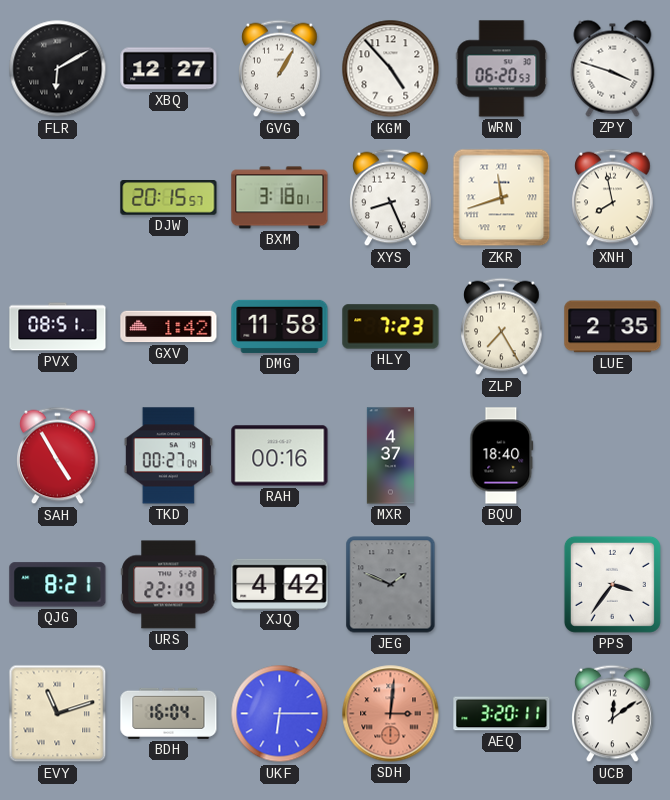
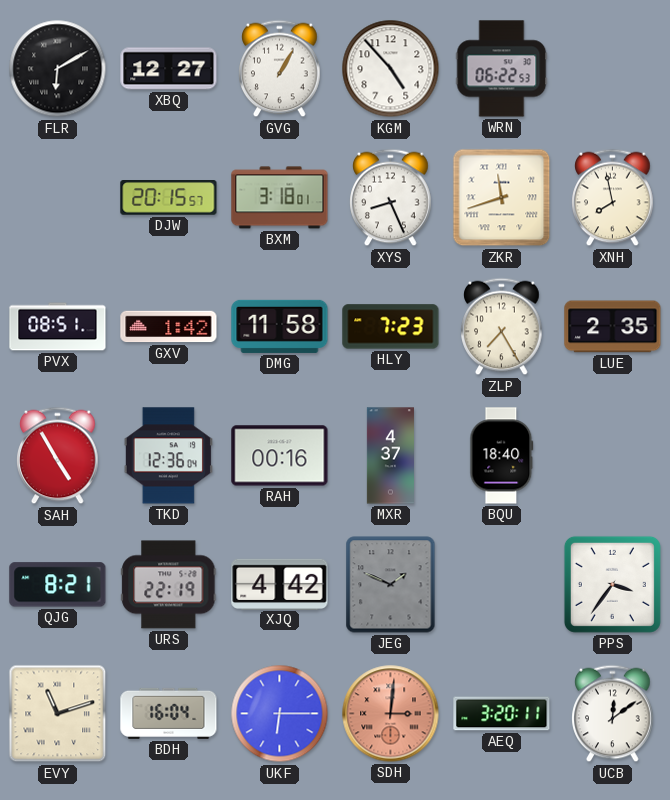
WRN: 06:20 -> 06:22 (502, 69)
ZPY: 3:48 -> none (613, 68)
TKD: 00:27 -> 12:36 (168, 456)
